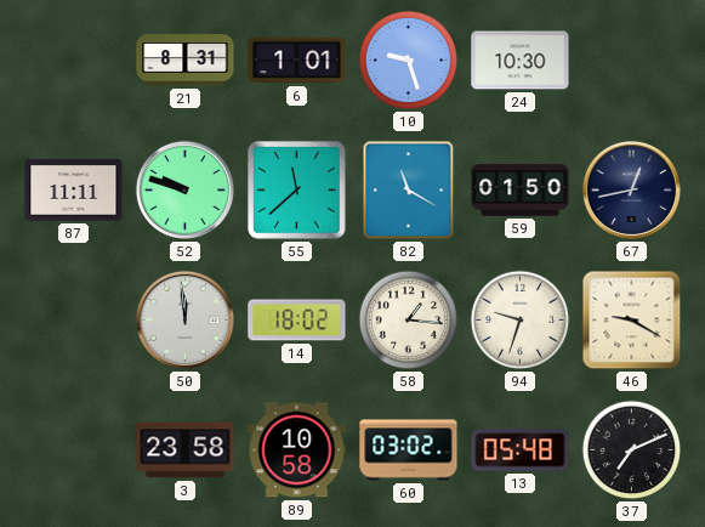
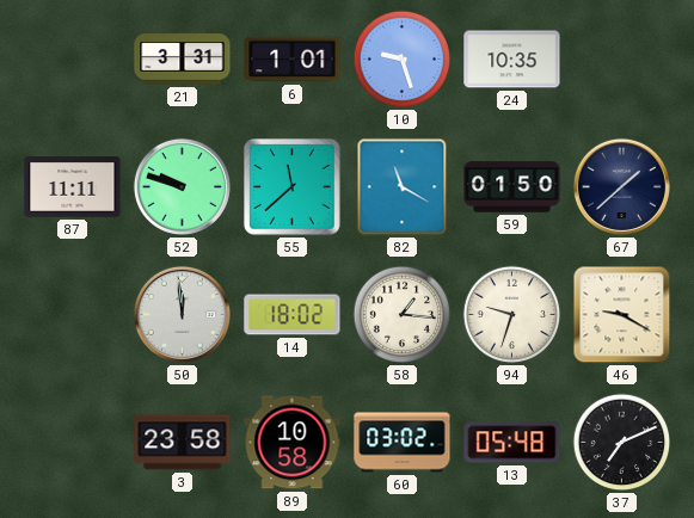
21: 8:31 -> 3:31 (183, 60)
24: 10:30 -> 10:35 (512, 60)
67: 12:43 -> 1:38 (621, 186)
